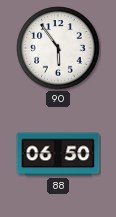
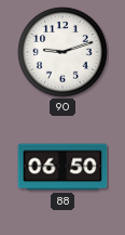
90: 5:54 -> 9:12 (63, 52)
